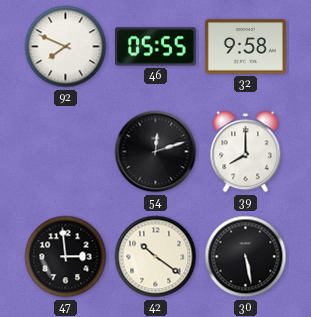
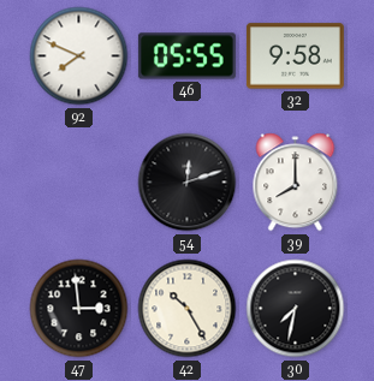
42: 10:21 -> 10:25 (188, 309)
30: 5:28 -> 7:32 (296, 309)
